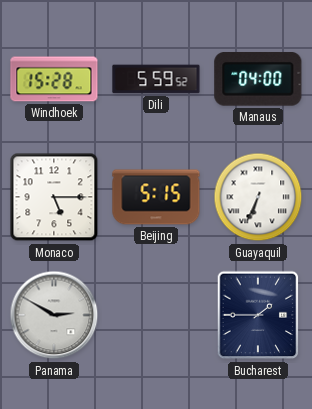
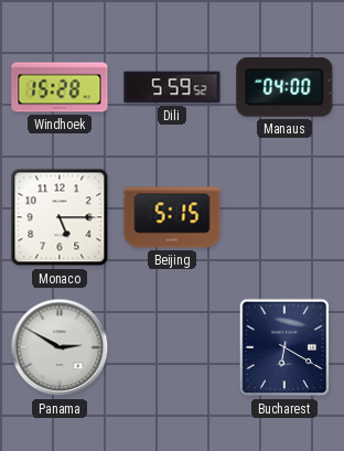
Guayaquil: 6:34 -> none (258, 197)
Bucharest: 1:45 -> 6:20 (284, 347)
